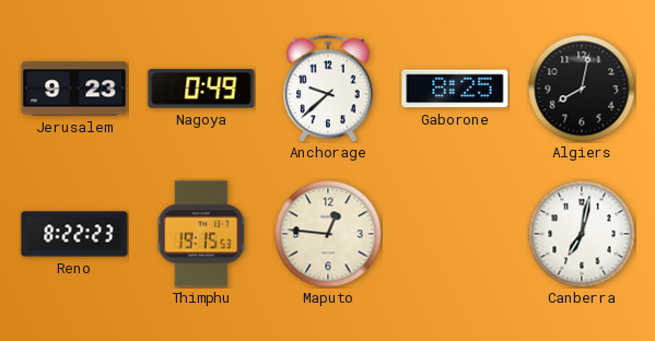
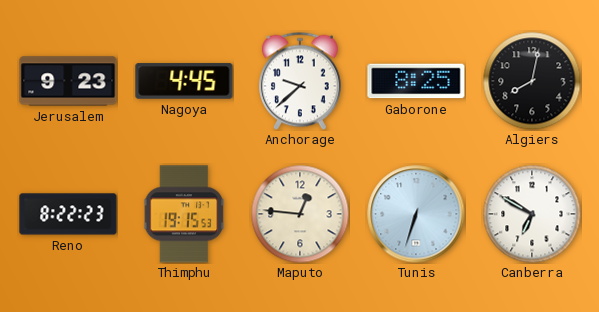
Nagoya: 0:49 -> 4:45 (184, 81)
Tunis: none -> 6:33 (416, 214)
Canberra: 7:02 -> 6:50 (532, 214)
